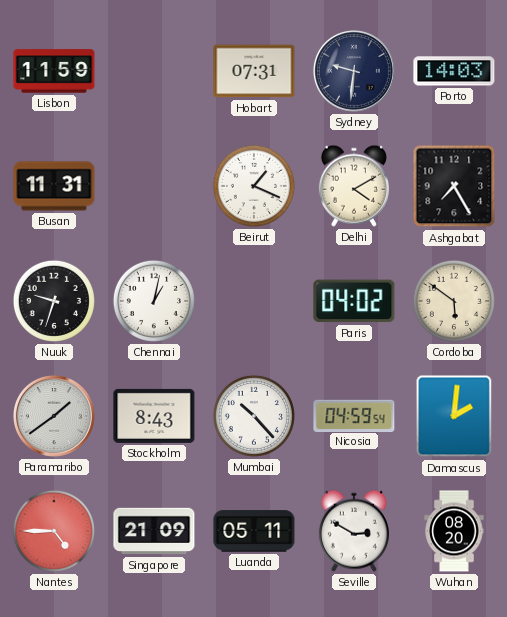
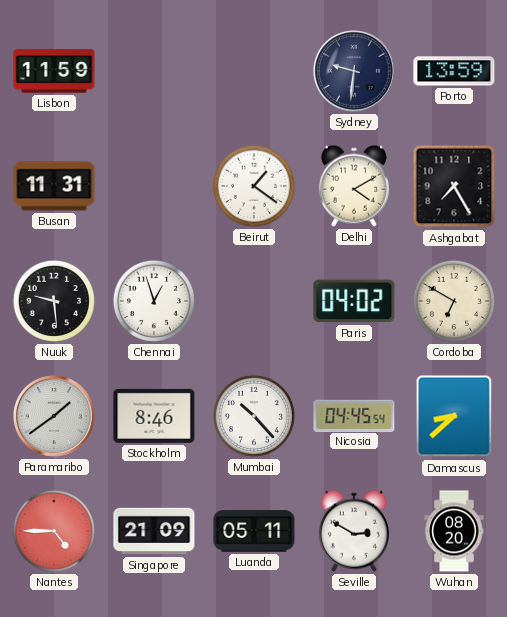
Hobart: 07:31 -> none (254, 71)
Porto: 14:03 -> 13:59 (454, 71)
Beirut: 1:19 -> 1:21 (254, 186)
Nuuk: 9:33 -> 9:29 (54, 301)
Chennai: 1:02 -> 12:57 (154, 301)
Cordoba: 5:51 -> 6:50 (454, 301)
Stockholm: 8:43 -> 8:46 (154, 416)
Nicosia: 04:59 -> 04:45 (354, 415)
Damascus: 2:01 -> 8:38 (454, 416)
